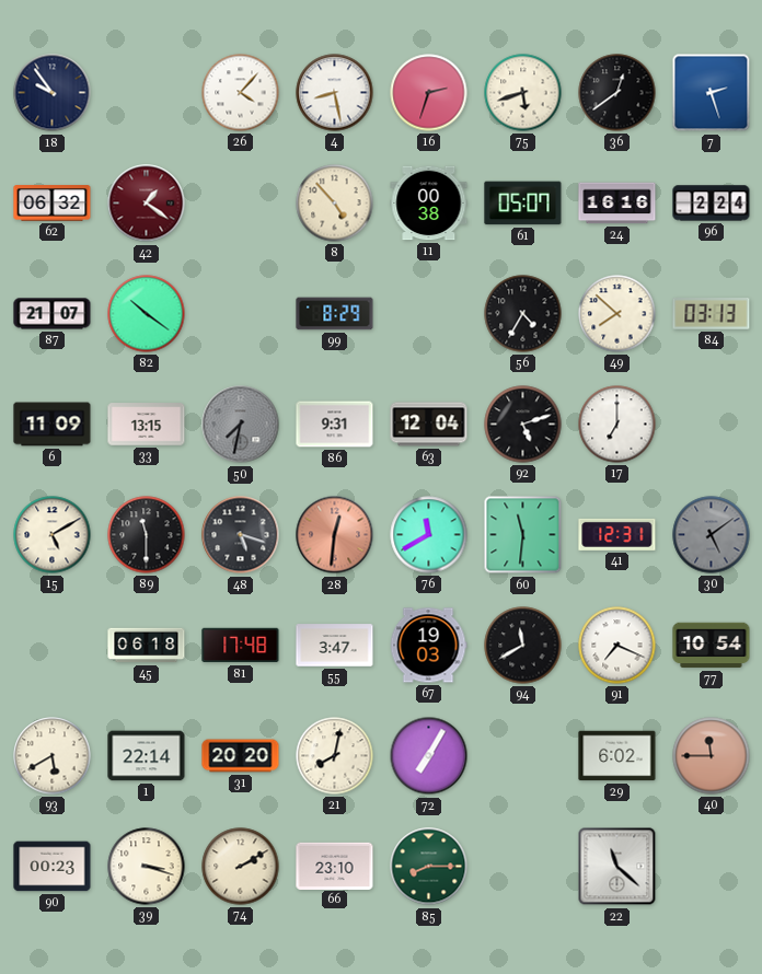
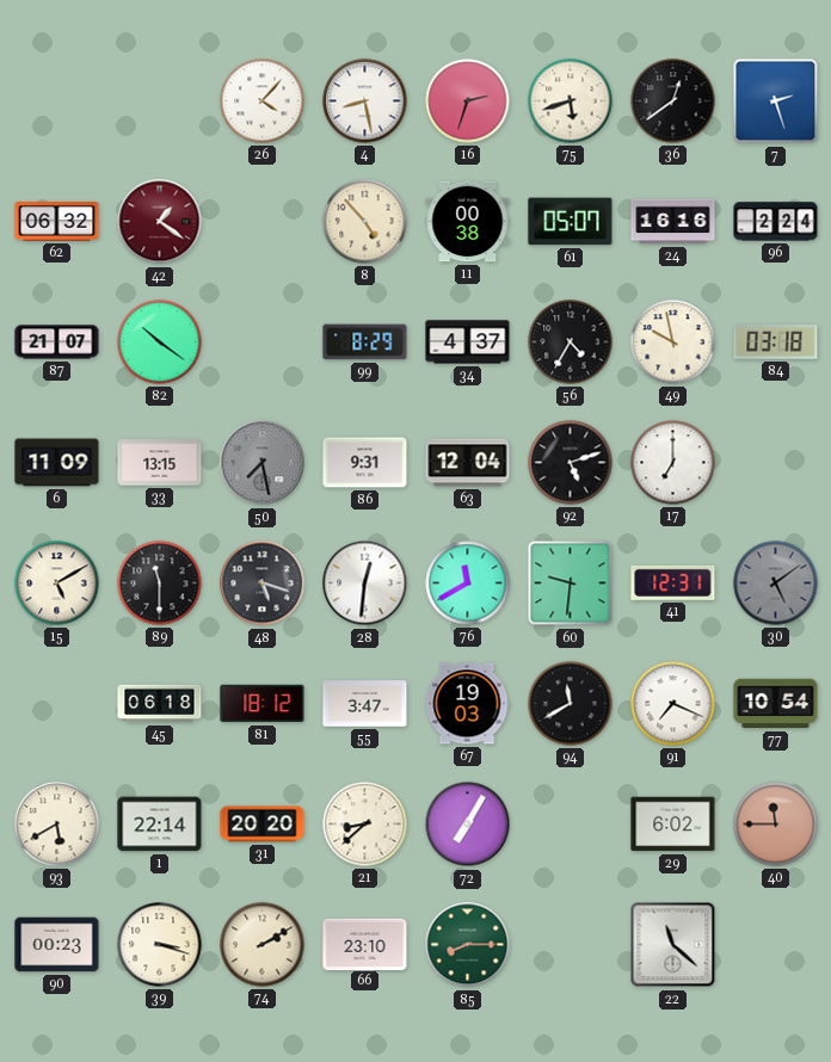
18: 9:54 -> none (53, 93)
34: none -> 4:37 (468, 342)
49: 7:52 -> 9:58 (673, 342)
84: 03:13 -> 03:18 (776, 342)
50: 7:32 -> 7:28 (263, 463)
28 dial: salmon -> white (365, 584)
60: 11:31 -> 9:31 (571, 584)
81: 17:48 -> 18:12 (263, 704)
21: 8:02 -> 8:38 (365, 825)
